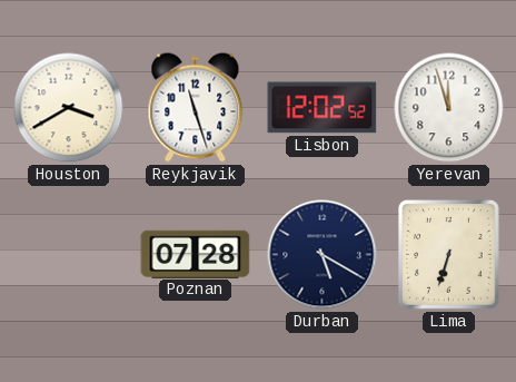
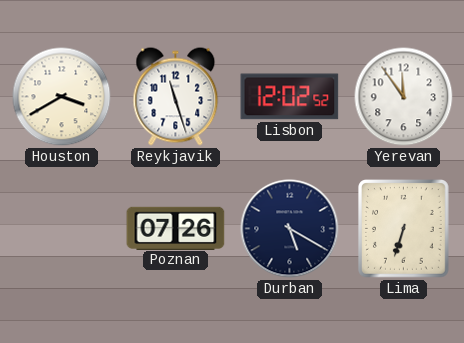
Yerevan: 11:57 -> 11:54 (404, 97)
Poznan: 07:28 -> 07:26 (176, 228)
